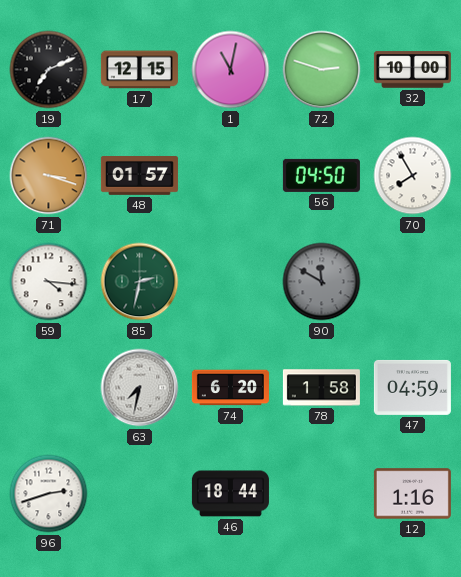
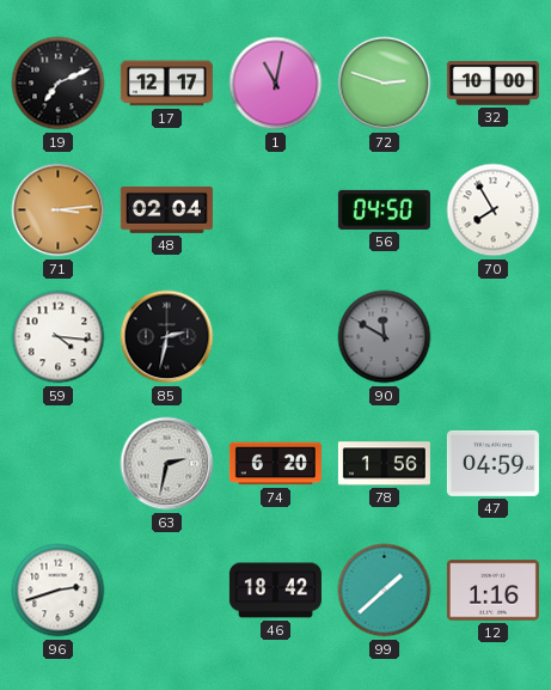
17: 12:15 -> 12:17 (166, 84)
71: 3:18 -> 3:14 (59, 210)
48: 01:57 -> 02:04 (166, 210)
85 dial: green -> black (167, 337)
63: 7:32 -> 2:32 (167, 464)
78: 1:58 -> 1:56 (384, 464)
46: 18:44 -> 18:42 (275, 591)
99: none -> 1:38 (385, 591)
